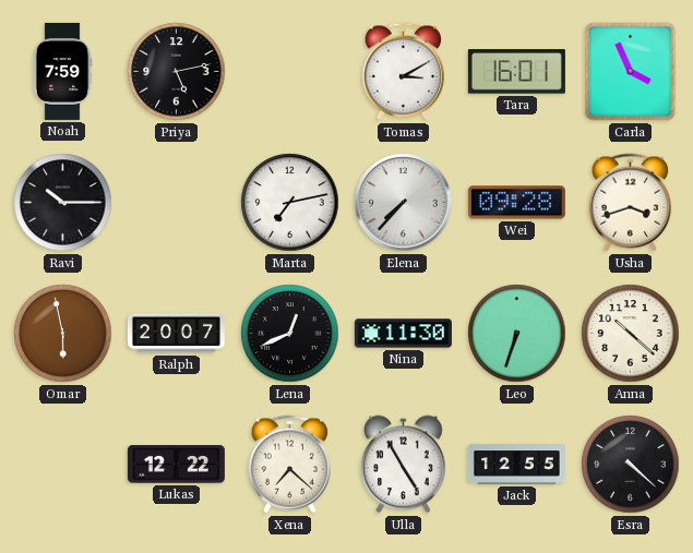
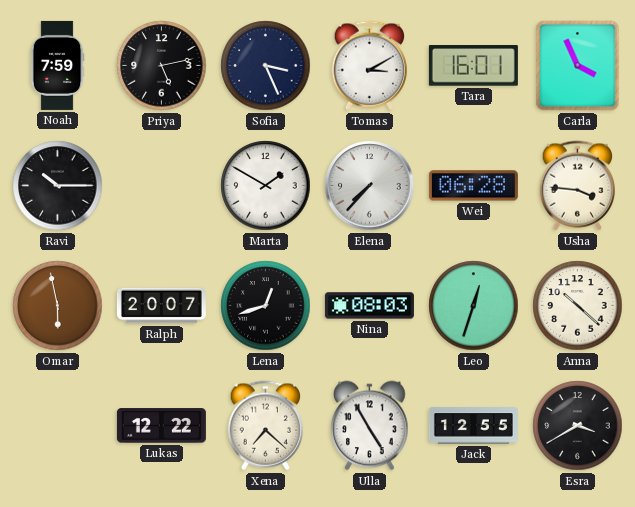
Sofia: none -> 3:26 (266, 66)
Marta: 7:13 -> 1:50 (266, 186)
Wei: 09:28 -> 06:28 (473, 186)
Usha: 3:42 -> 3:46 (577, 186)
Lena: 12:41 -> 12:42 (266, 306)
Nina: 11:30 -> 08:03 (369, 306)
Leo: 6:33 -> 12:33 (474, 306)
Esra: 4:22 -> 3:40 (578, 426)
